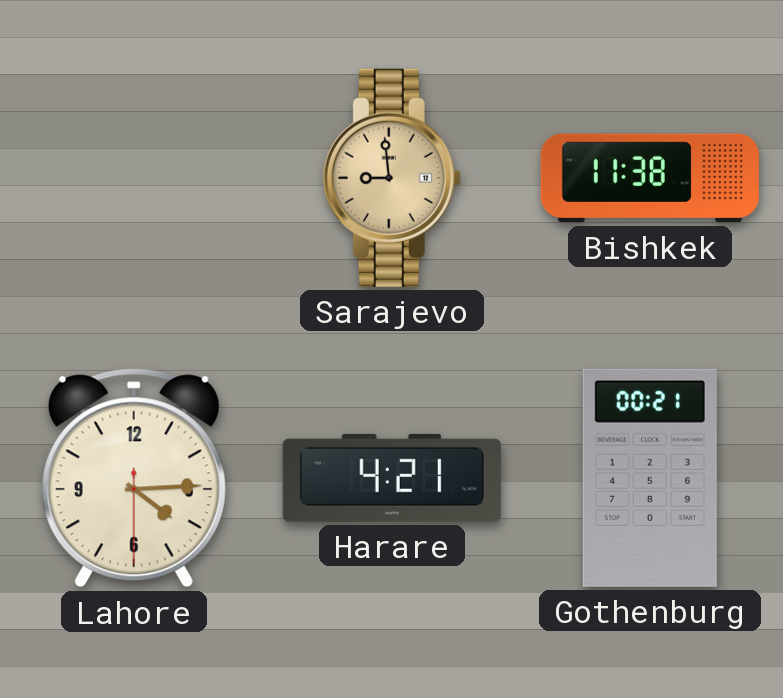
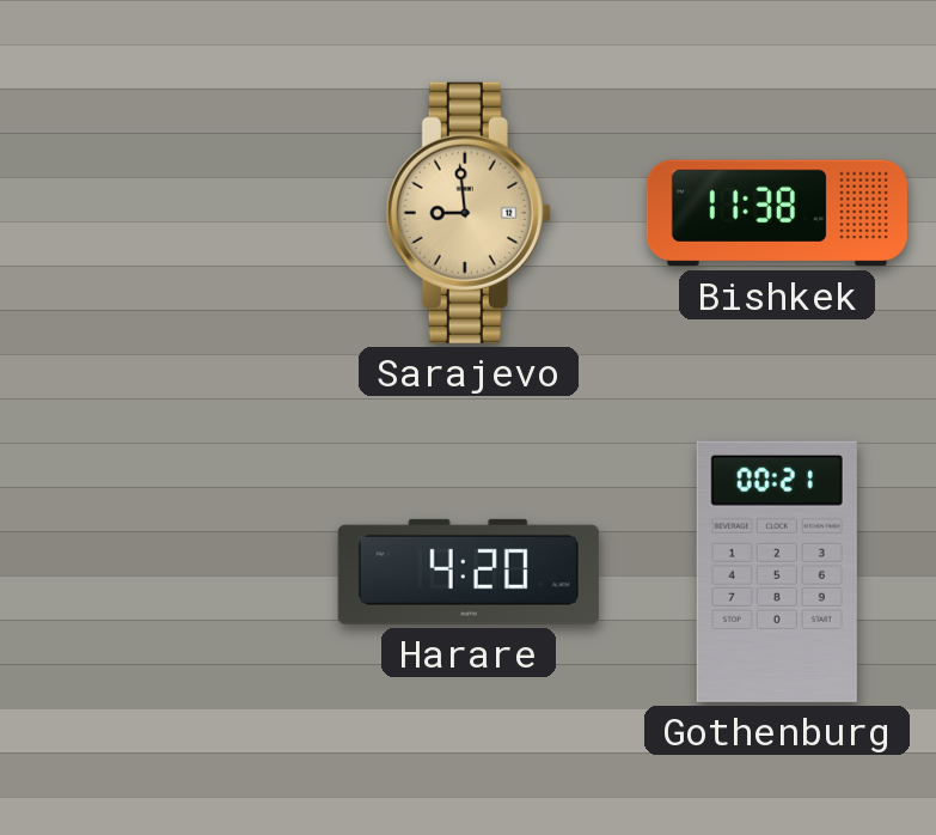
Lahore: 4:14 -> none (134, 478)
Harare: 4:21 -> 4:20 (469, 572)
